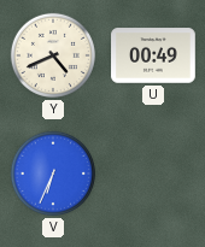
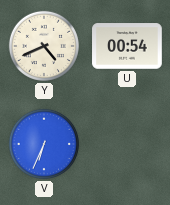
U: 00:49 -> 00:54 (127, 46)
